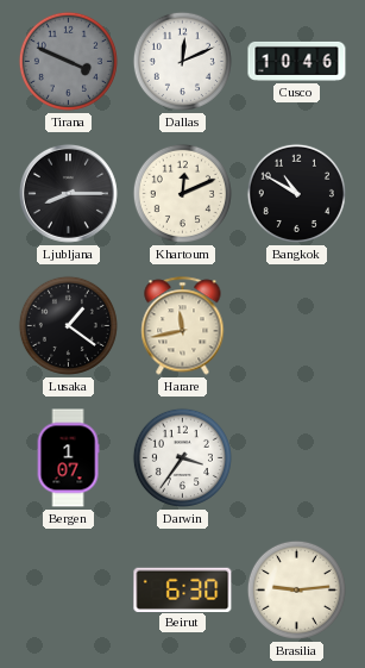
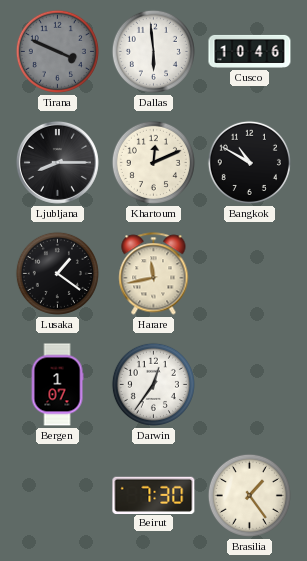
Dallas: 12:11 -> 5:59 (153, 51)
Darwin: 3:36 -> 12:36 (153, 384)
Beirut: 6:30 -> 7:30 (154, 495)
Brasilia: 9:14 -> 1:24 (249, 495)
